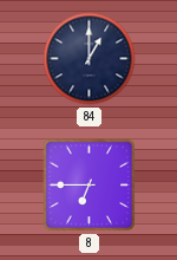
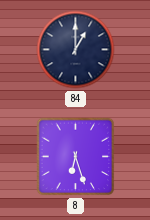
8: 6:45 -> 6:27 (76, 157)
